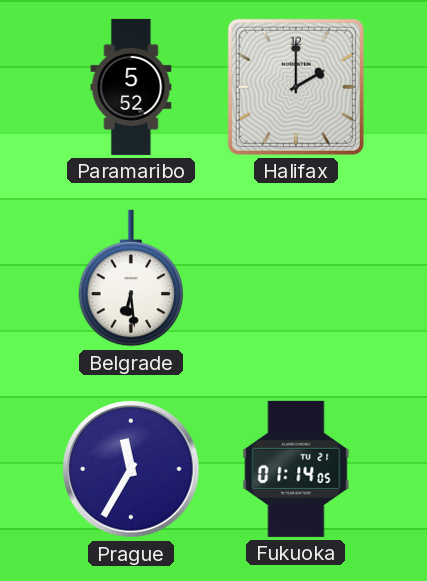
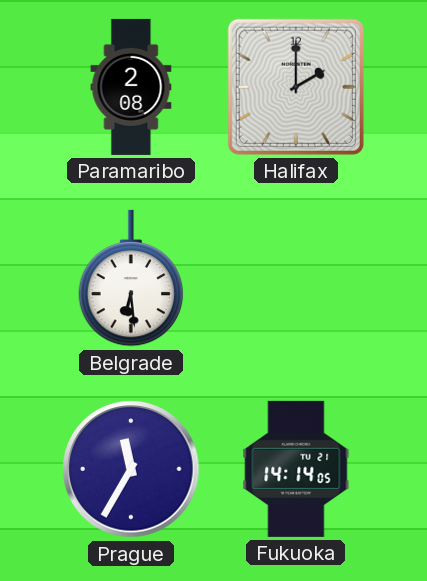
Paramaribo: 5:52 -> 2:08 (131, 87)
Fukuoka: 01:14 -> 14:14 (296, 469)
